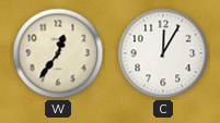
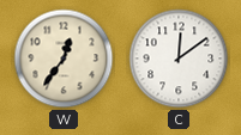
C: 12:05 -> 12:09 (179, 59)
